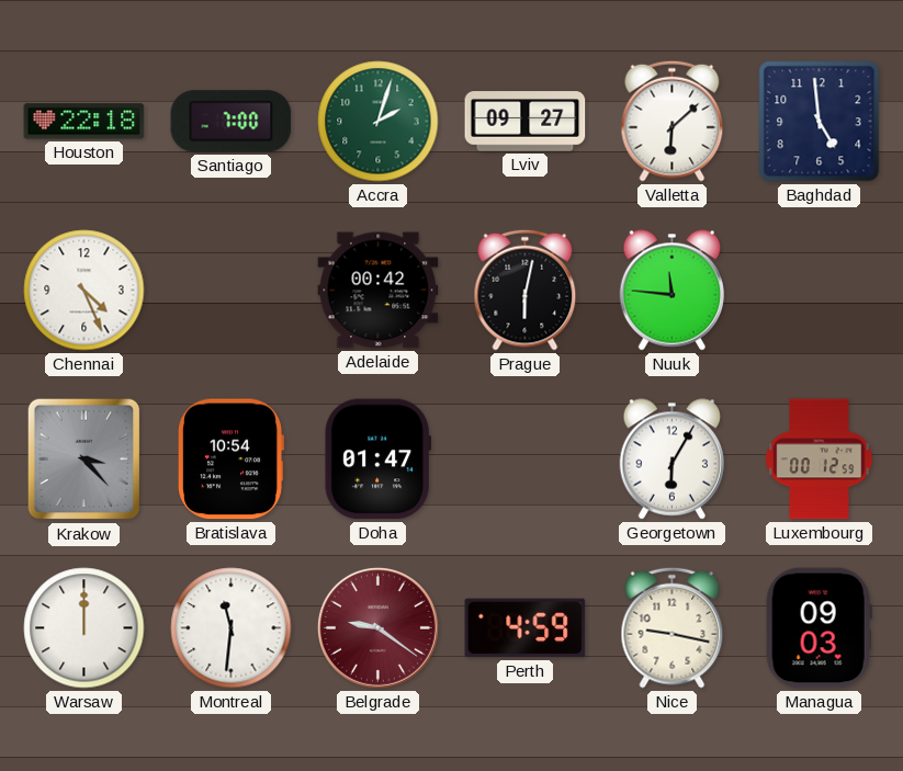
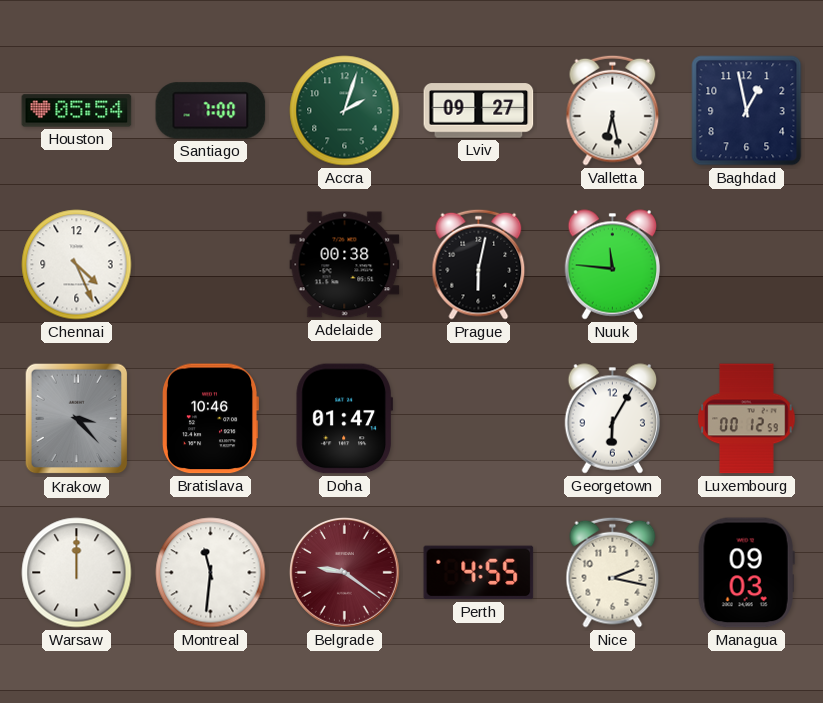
Houston: 22:18 -> 05:54 (77, 111)
Valletta: 6:08 -> 6:28 (613, 110)
Baghdad: 4:59 -> 12:58 (747, 111)
Adelaide: 00:42 -> 00:38 (345, 265)
Bratislava: 10:54 -> 10:46 (210, 419)
Perth: 4:59 -> 4:55 (479, 573)
Nice: 9:17 -> 2:17 (613, 572)
